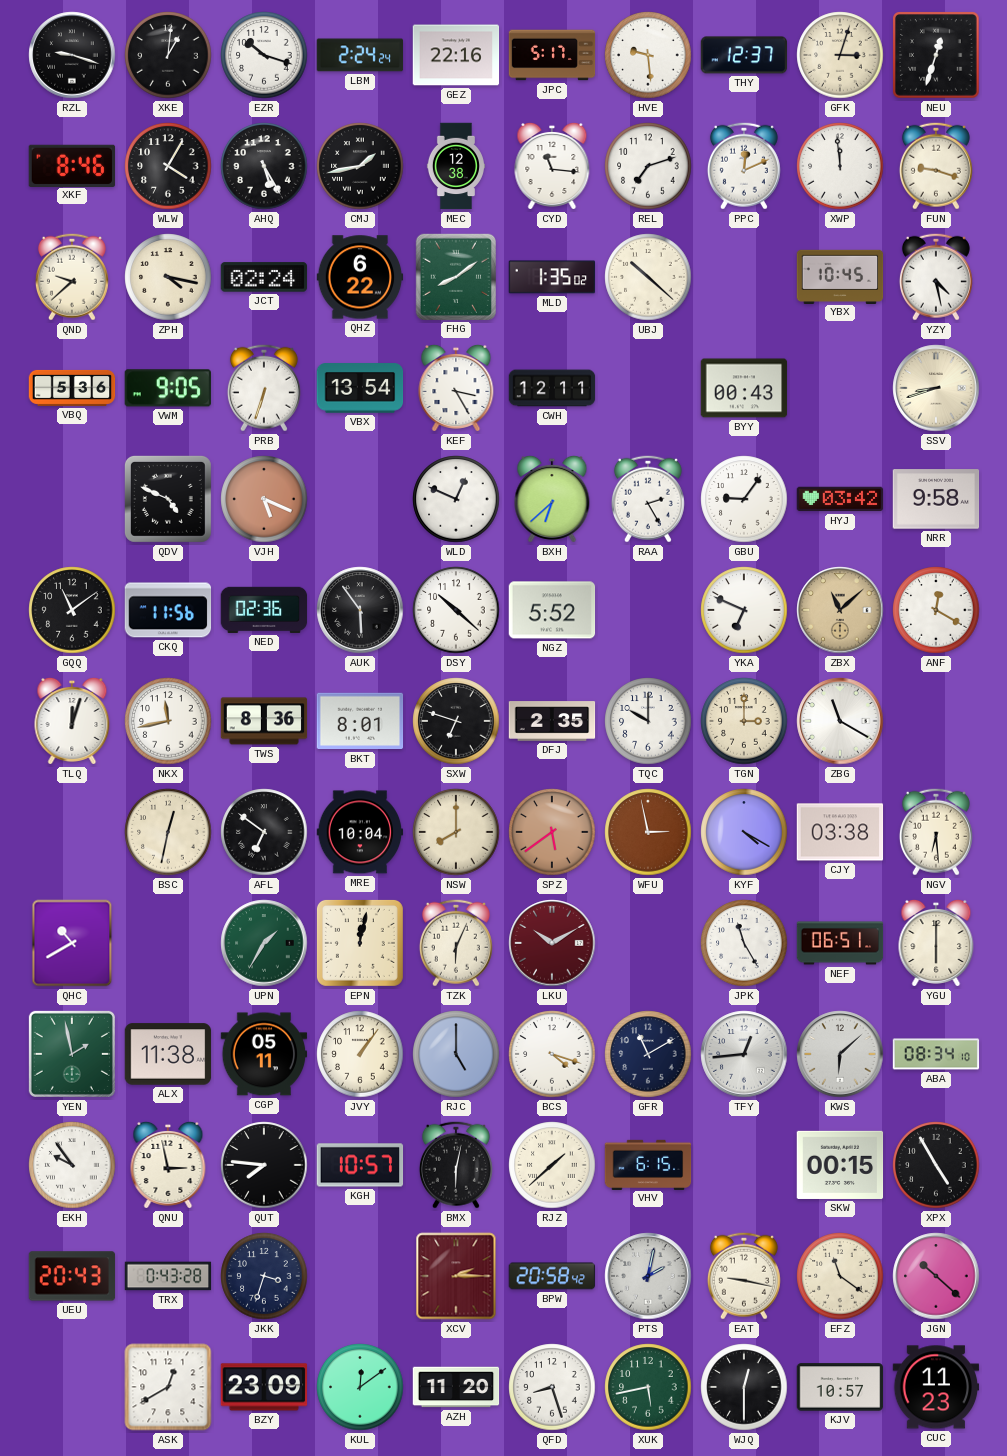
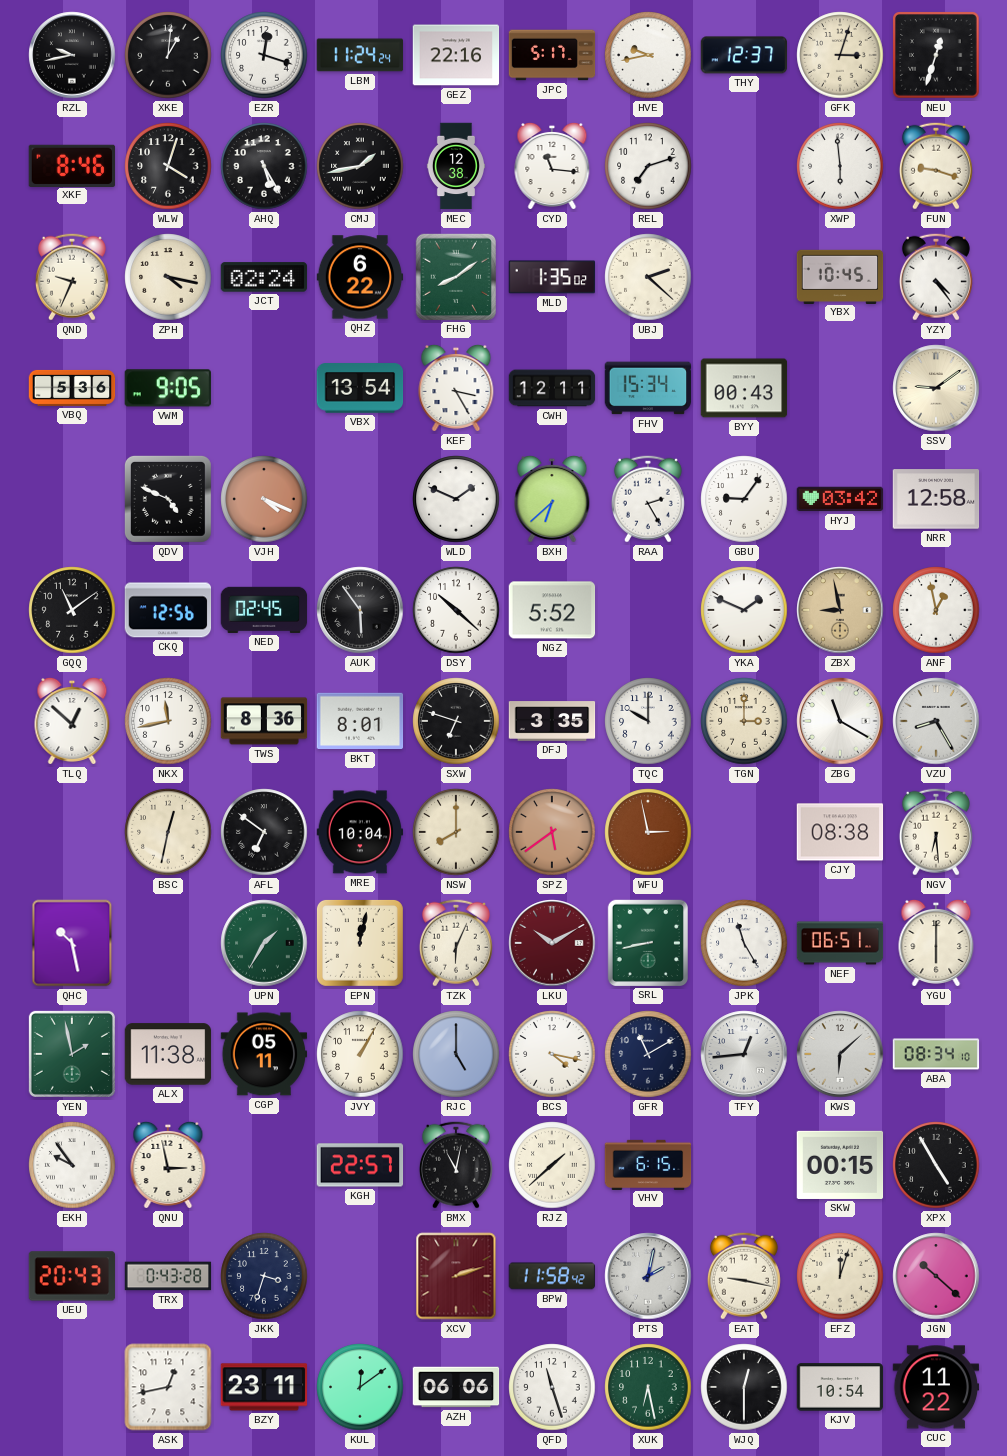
RZL: 9:18 -> 9:43 (72, 55)
EZR: 10:18 -> 12:18 (264, 55)
LBM: 2:24 -> 11:24 (360, 55)
HVE: 9:29 -> 9:43 (648, 55)
WLW: 4:05 -> 4:03 (168, 166)
PPC: 12:11 -> none (744, 166)
XWP: 11:59 -> 5:59 (840, 166)
QND: 9:38 -> 9:34 (72, 277)
UBJ: 10:22 -> 2:22 (648, 277)
YZY: 4:28 -> 4:24 (936, 277)
PRB: 6:33 -> none (264, 388)
FHV: none -> 15:34 (648, 388)
SSV: 8:42 -> 9:09 (936, 388)
VJH: 5:19 -> 4:19 (264, 499)
WLD: 12:49 -> 1:49 (456, 499)
NRR: 9:58 -> 12:58 (936, 499)
CKQ: 11:56 -> 12:56 (168, 610)
NED: 02:36 -> 02:45 (264, 610)
YKA: 6:49 -> 1:49 (744, 610)
ZBX: 11:08 -> 8:58 (840, 610)
ANF: 12:20 -> 12:58 (936, 610)
TLQ: 12:03 -> 12:52 (72, 721)
DFJ: 2:35 -> 3:35 (552, 721)
VZU: none -> 8:25 (936, 721)
KYF: 4:20 -> none (744, 832)
CJY: 03:38 -> 08:38 (840, 832)
QHC: 10:40 -> 10:28 (72, 943)
SRL: none -> 8:43 (647, 942)
JVY: 1:06 -> 1:05 (360, 1054)
BCS: 4:18 -> 4:17 (552, 1054)
QUT: 7:46 -> none (264, 1165)
KGH: 10:57 -> 22:57 (360, 1165)
BMX: 6:02 -> 11:02 (456, 1165)
XCV: 2:15 -> 2:12 (456, 1276)
BPW: 20:58 -> 11:58 (552, 1276)
EFZ: 11:21 -> 12:03 (840, 1276)
ASK: 12:40 -> 12:43 (168, 1387)
BZY: 23:09 -> 23:11 (264, 1387)
AZH: 11:20 -> 06:06 (456, 1387)
QFD: 8:27 -> 11:27 (552, 1387)
XUK: 5:43 -> 6:28 (648, 1387)
KJV: 10:57 -> 10:54 (840, 1387)
CUC: 11:23 -> 11:22 (936, 1387)
